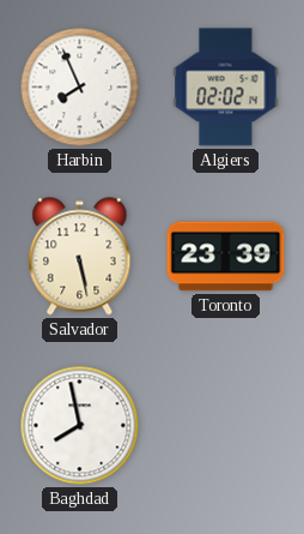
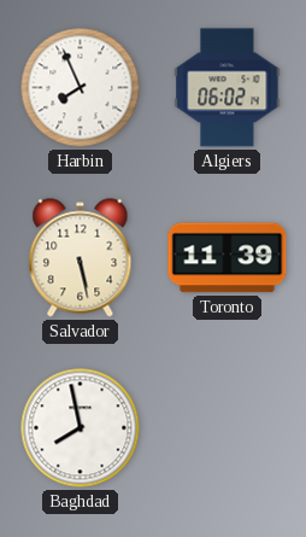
Algiers: 02:02 -> 06:02 (228, 88)
Toronto: 23:39 -> 11:39 (228, 258)
